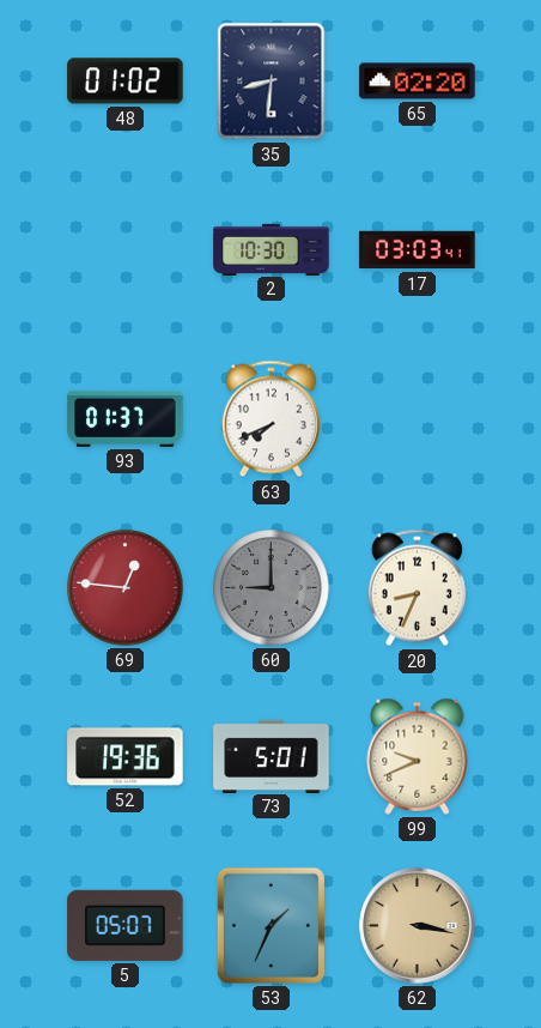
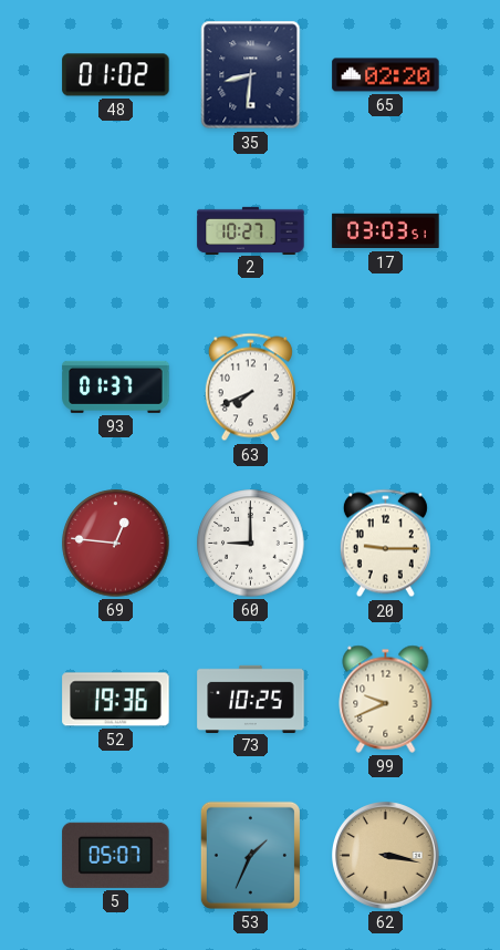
2: 10:30 -> 10:27 (251, 230)
17: 03:03:41 -> 03:03:51 (386, 231)
60 dial: grey -> white (251, 544)
20: 8:34 -> 9:15 (385, 544)
73: 5:01 -> 10:25 (251, 699)
